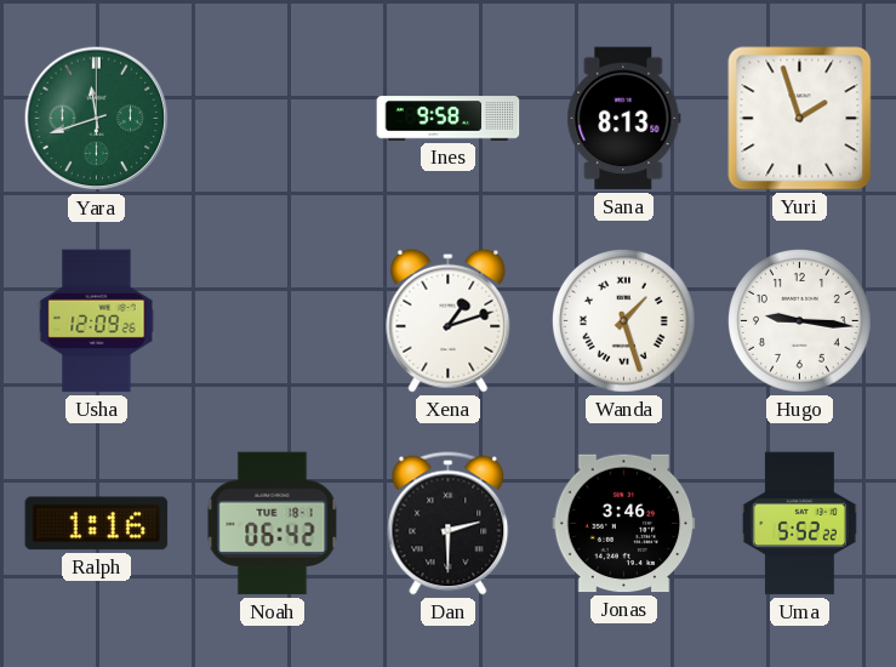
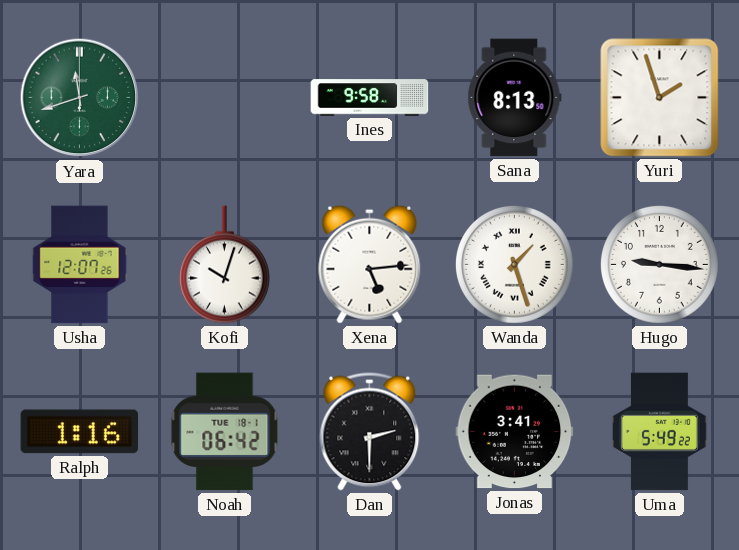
Usha: 12:09 -> 12:07 (80, 265)
Kofi: none -> 10:03 (224, 265)
Xena: 1:12 -> 5:14 (370, 264)
Jonas: 3:46 -> 3:41 (515, 432)
Uma: 5:52 -> 5:49 (659, 432)
